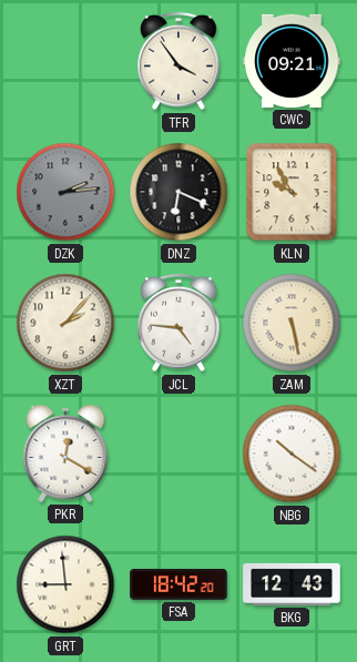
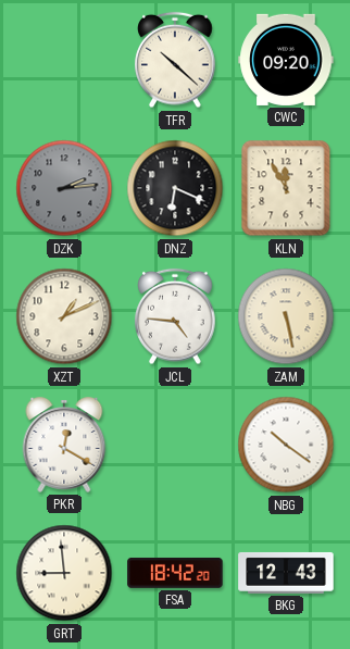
TFR: 3:54 -> 10:22 (175, 60)
CWC: 09:21 -> 09:20 (286, 60)
KLN: 9:55 -> 11:55 (286, 188)
XZT: 2:07 -> 1:11 (64, 316)
